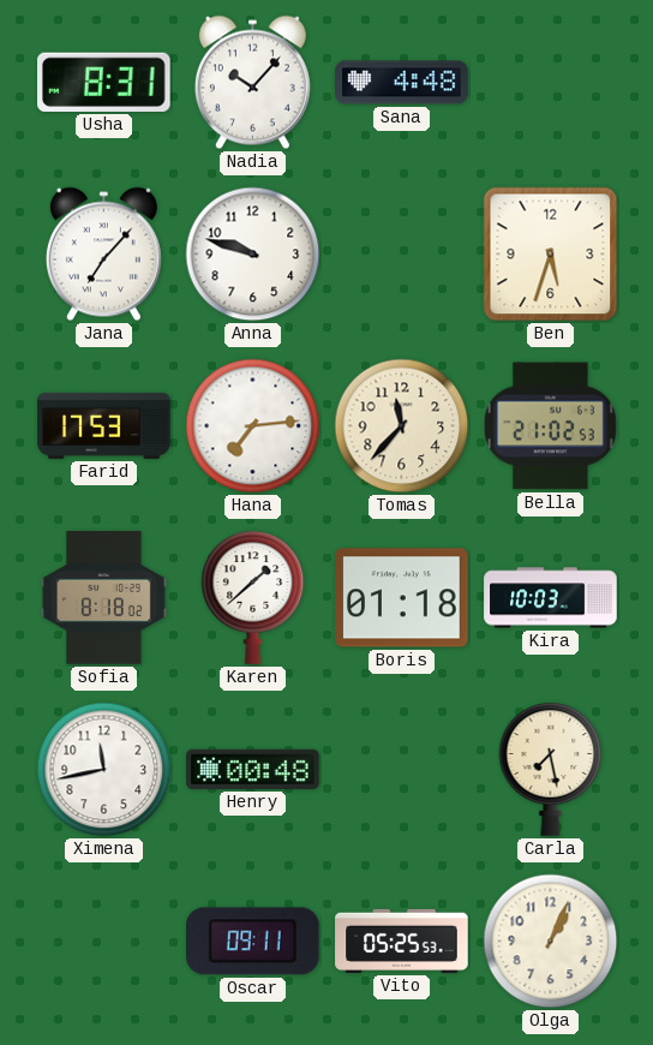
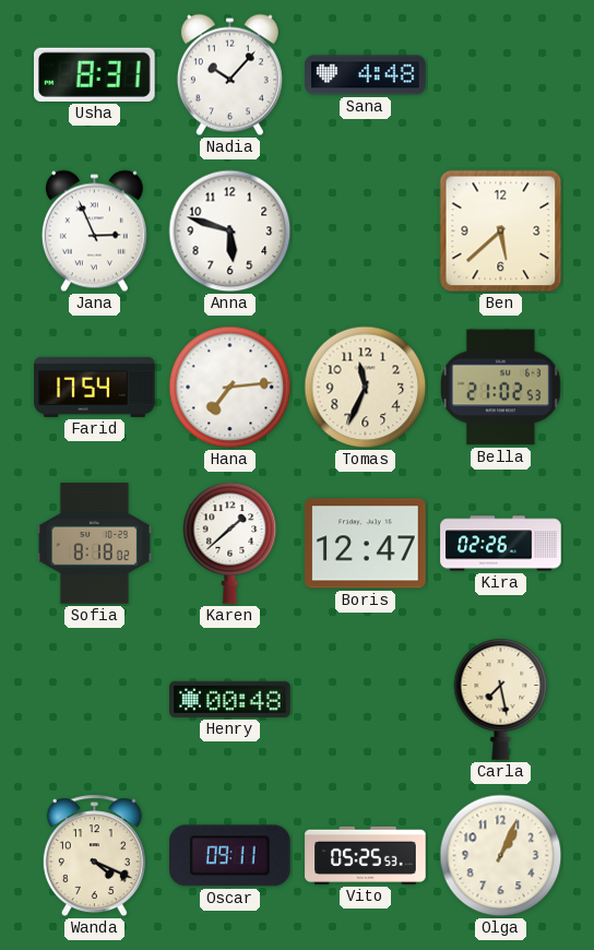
Jana: 7:07 -> 2:56 (94, 231)
Anna: 9:48 -> 5:48 (230, 231)
Ben: 5:33 -> 5:38 (501, 231)
Farid: 17:53 -> 17:54 (95, 387)
Tomas: 11:37 -> 11:34 (366, 388)
Boris: 01:18 -> 12:47 (366, 544)
Kira: 10:03 -> 02:26 (501, 544)
Ximena: 11:43 -> none (104, 770)
Wanda: none -> 4:19 (94, 856)
